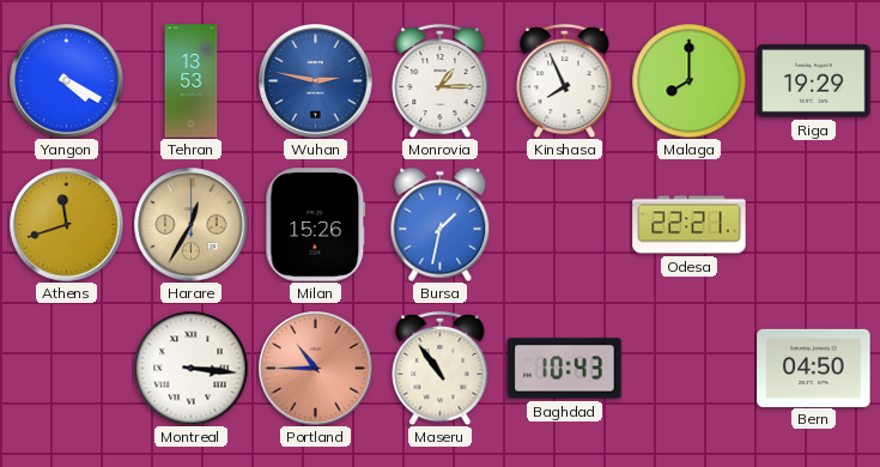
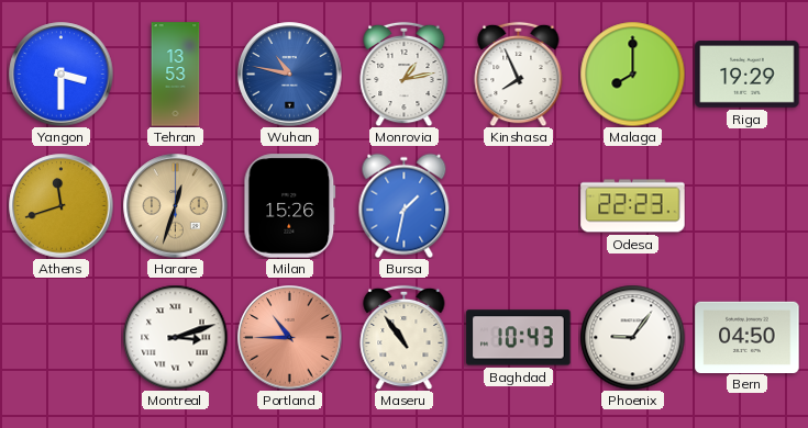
Yangon: 4:20 -> 3:30 (62, 75)
Wuhan: 2:47 -> 10:47 (290, 75)
Monrovia: 1:15 -> 1:13 (405, 74)
Harare: 12:35 -> 12:33 (176, 206)
Odesa: 22:21 -> 22:23 (633, 206)
Montreal: 3:16 -> 3:12 (175, 337)
Phoenix: none -> 9:06 (632, 337)
